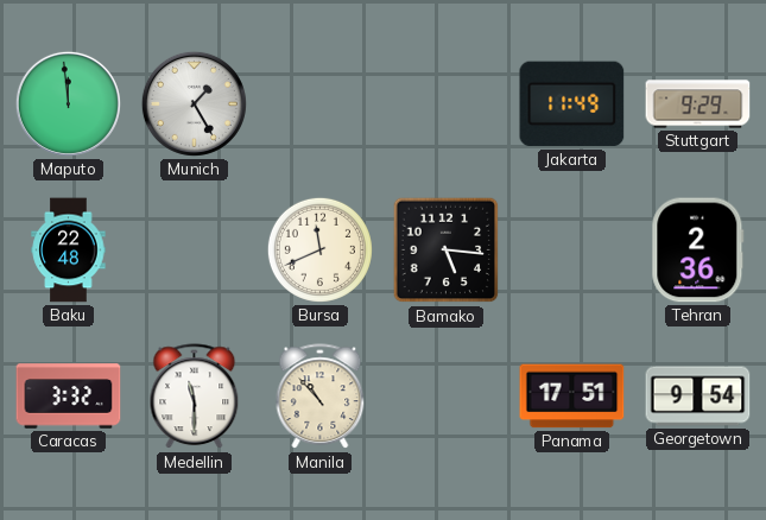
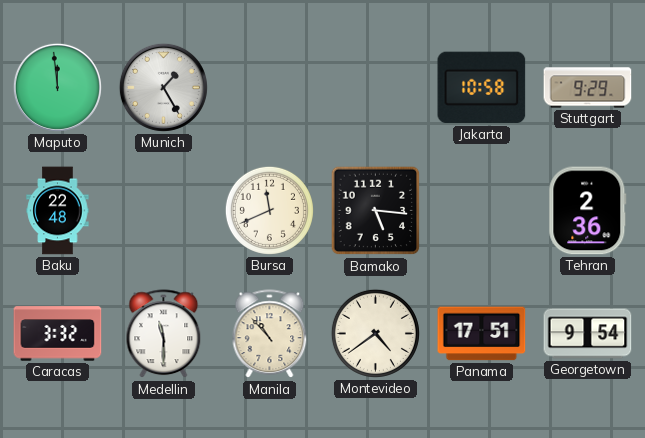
Jakarta: 11:49 -> 10:58 (482, 88)
Montevideo: none -> 4:39 (375, 333)
